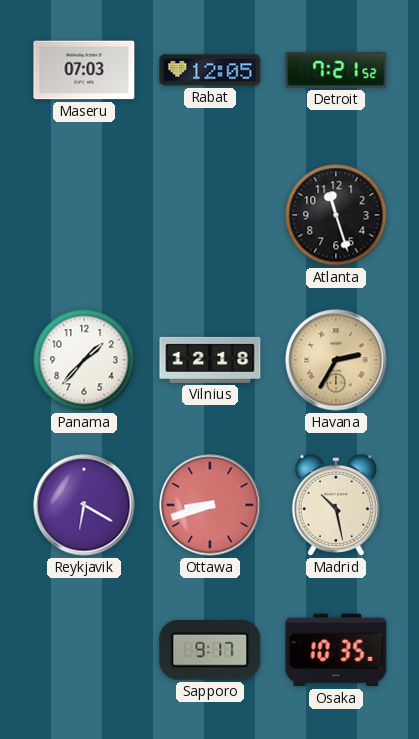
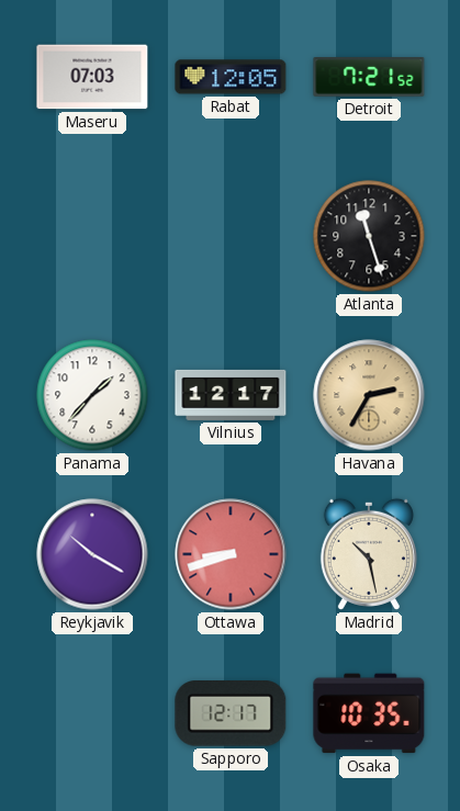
Vilnius: 12:18 -> 12:17 (231, 395)
Reykjavik: 6:20 -> 10:20 (92, 554)
Sapporo: 9:17 -> 12:17 (231, 714)
